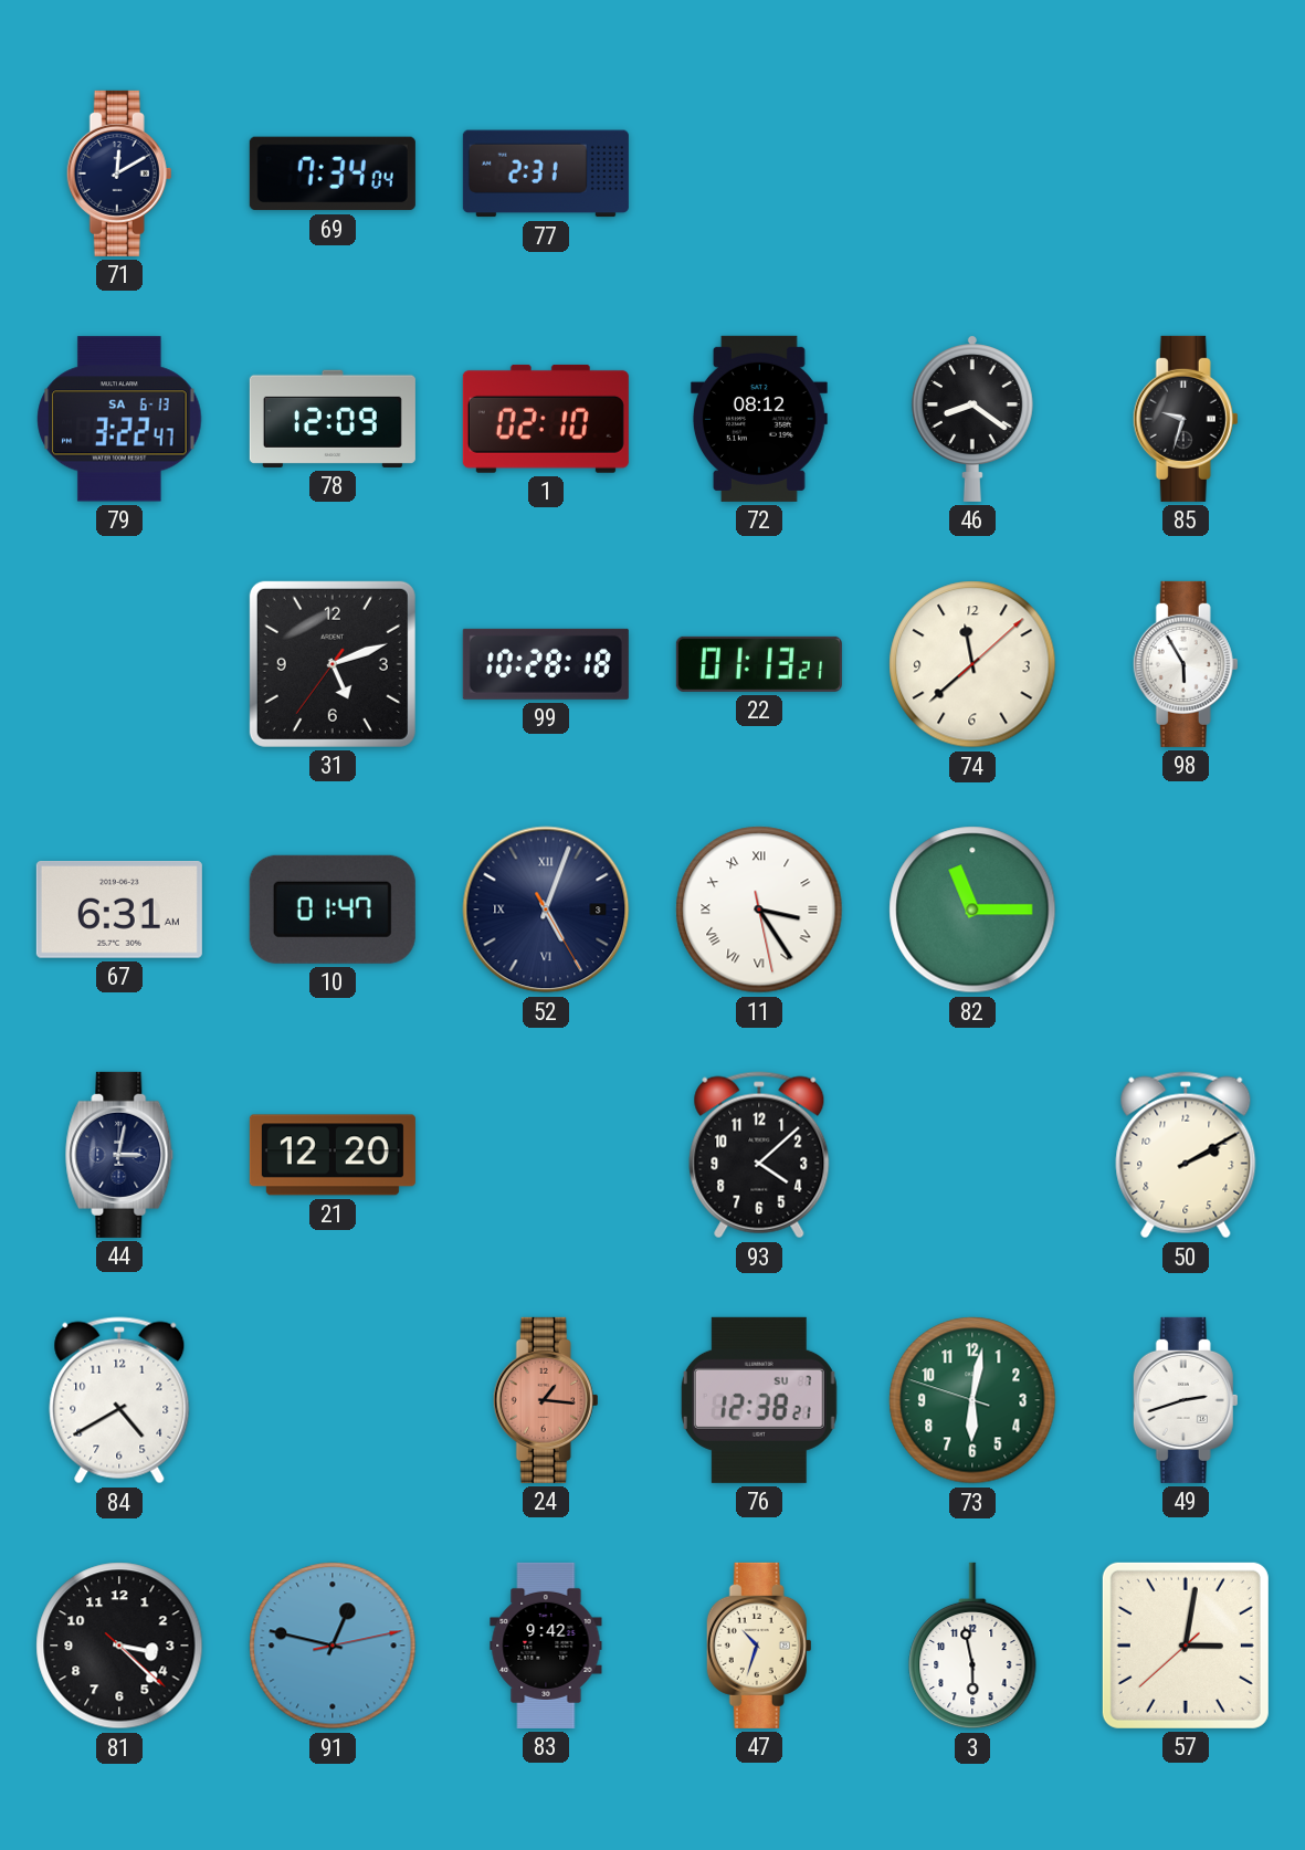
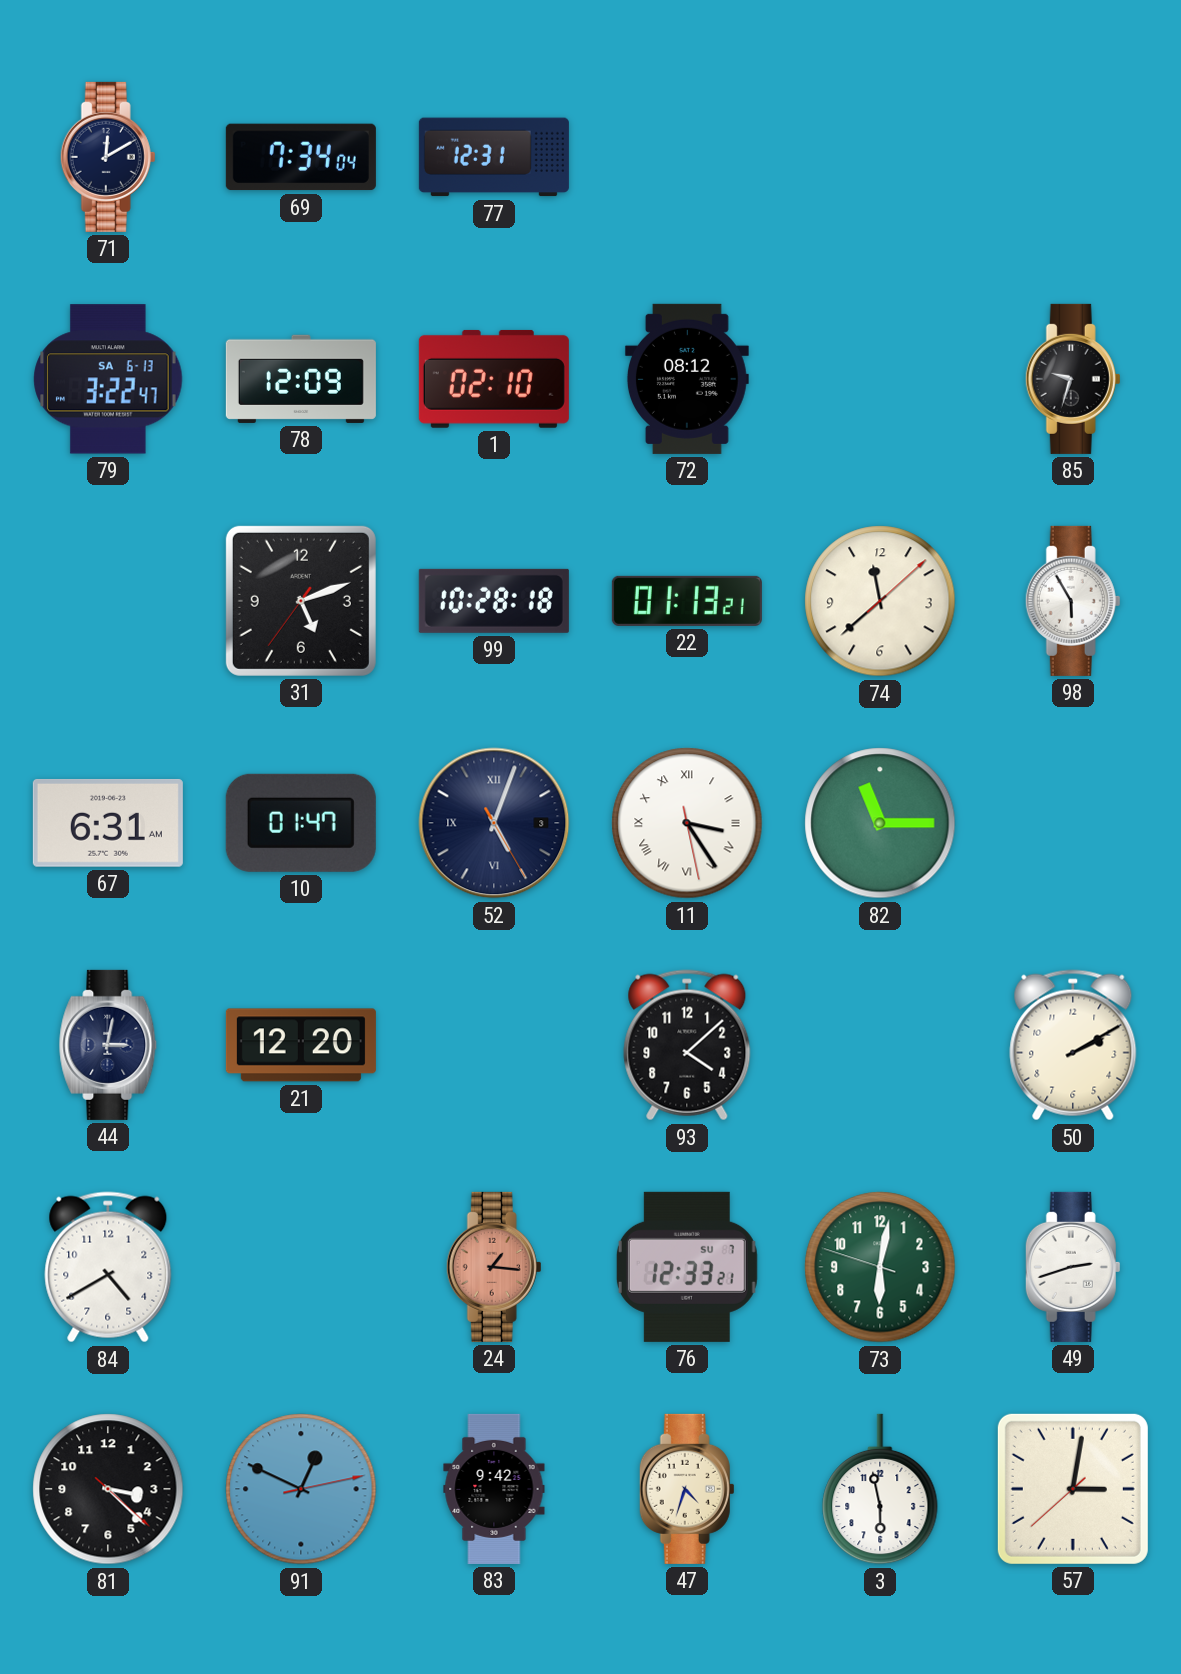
77: 2:31 -> 12:31 (494, 157)
46: 8:21 -> none (972, 419)
76: 12:38 -> 12:33 (687, 1267)
91: 12:47 -> 12:49 (301, 1489)
47: 10:33 -> 4:33 (687, 1489)
